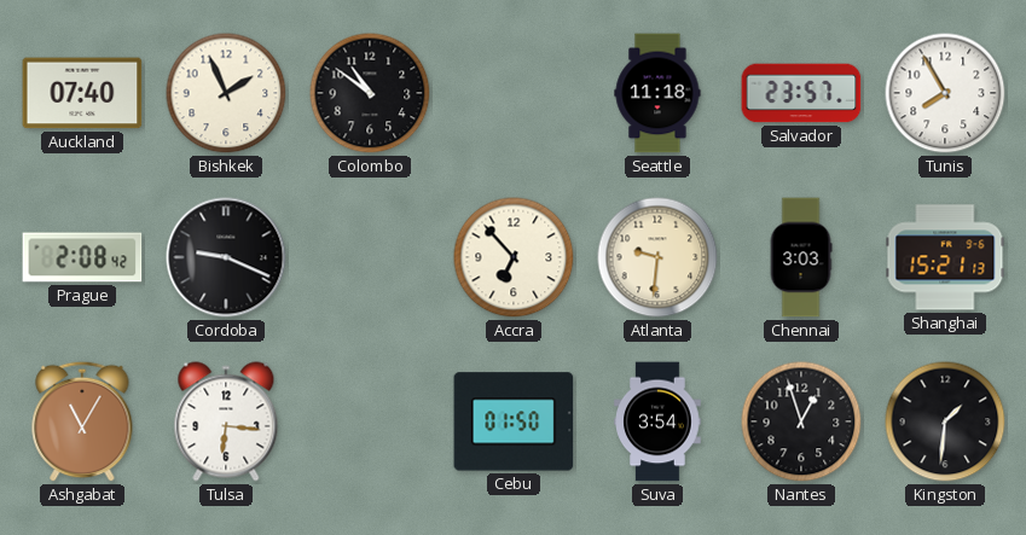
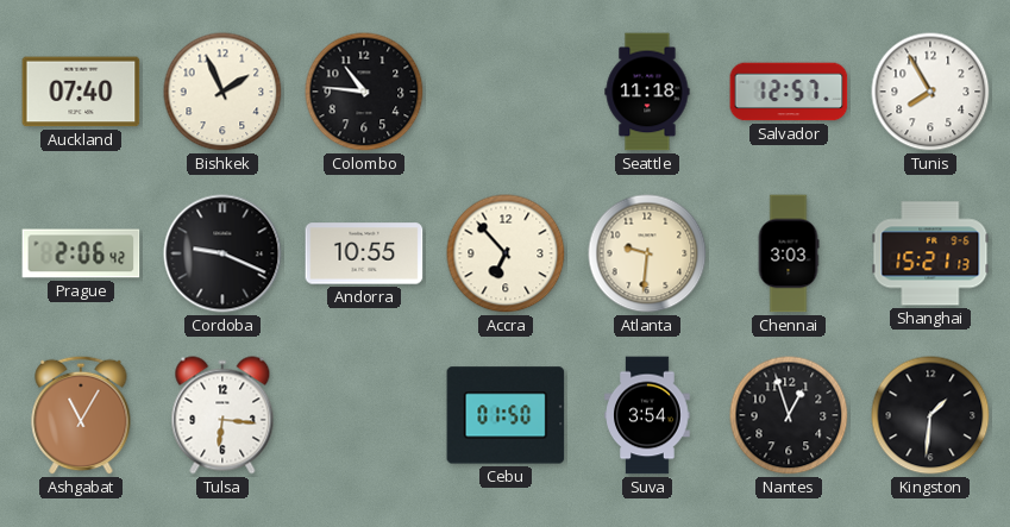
Colombo: 10:51 -> 10:46 (364, 92)
Salvador: 23:57 -> 12:57 (789, 92)
Prague: 2:08 -> 2:06 (81, 253)
Andorra: none -> 10:55 (364, 253)
